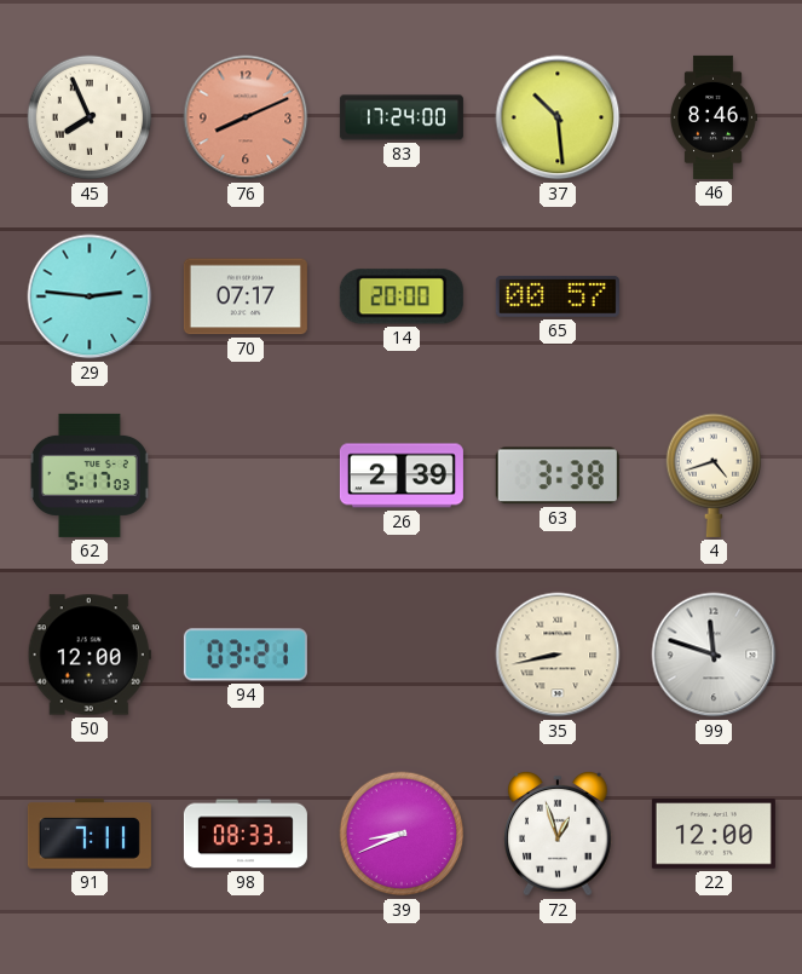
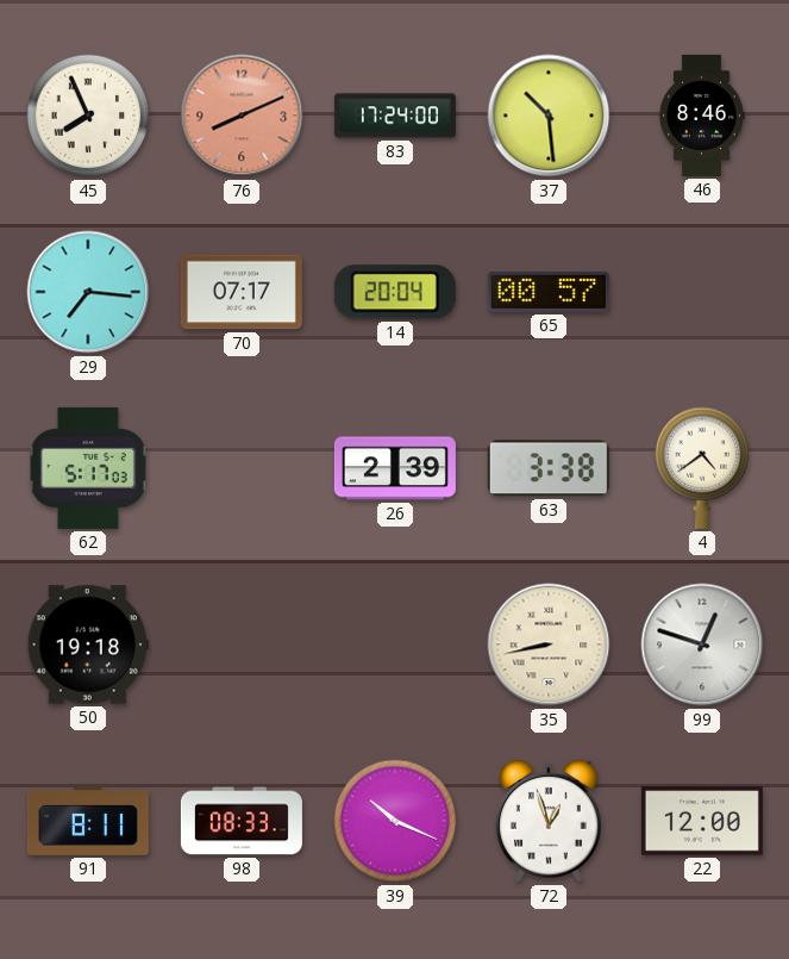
29: 2:46 -> 7:16 (88, 292)
14: 20:00 -> 20:04 (395, 292)
4: 4:42 -> 4:39 (702, 468)
50: 12:00 -> 19:18 (88, 644)
94: 03:21 -> none (246, 655)
99: 11:48 -> 12:48 (702, 644)
91: 7:11 -> 8:11 (88, 821)
39: 8:41 -> 10:19 (395, 821)
